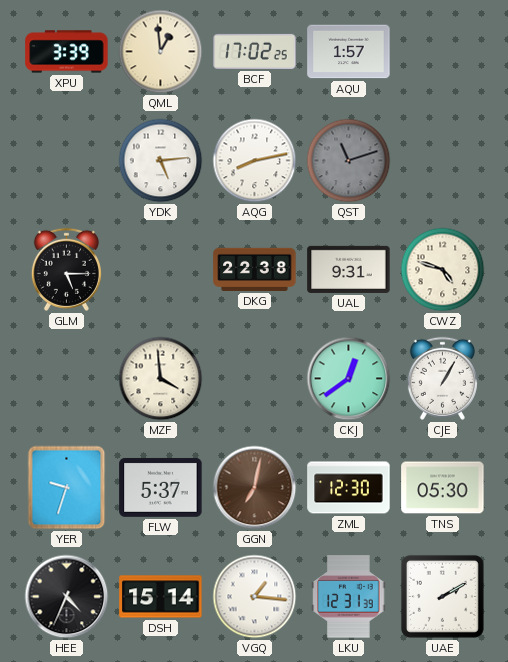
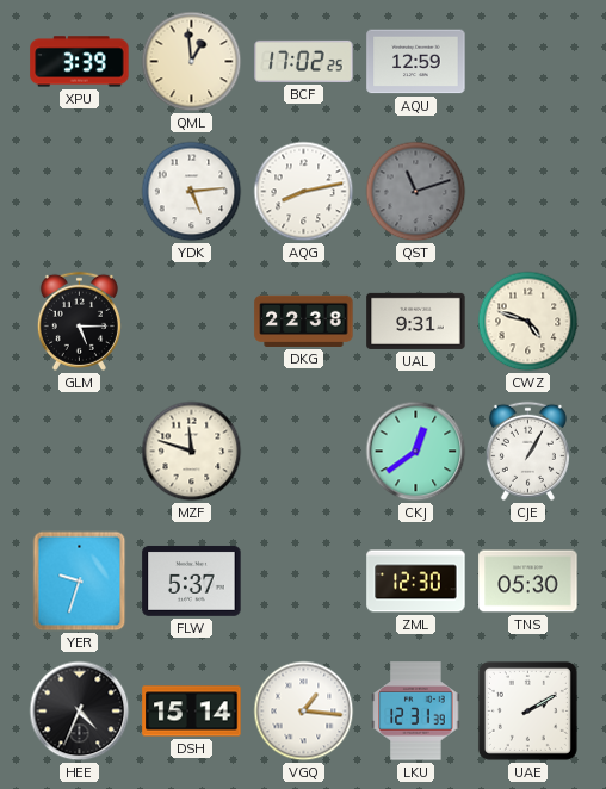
AQU: 1:57 -> 12:59 (416, 62)
MZF: 3:59 -> 11:48 (192, 452)
GGN: 7:02 -> none (255, 488)
